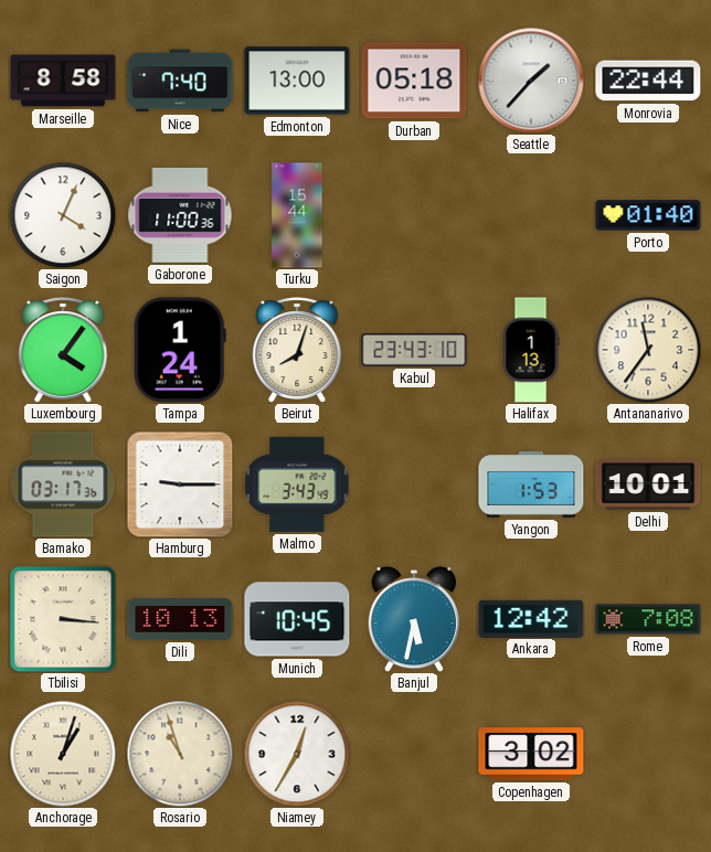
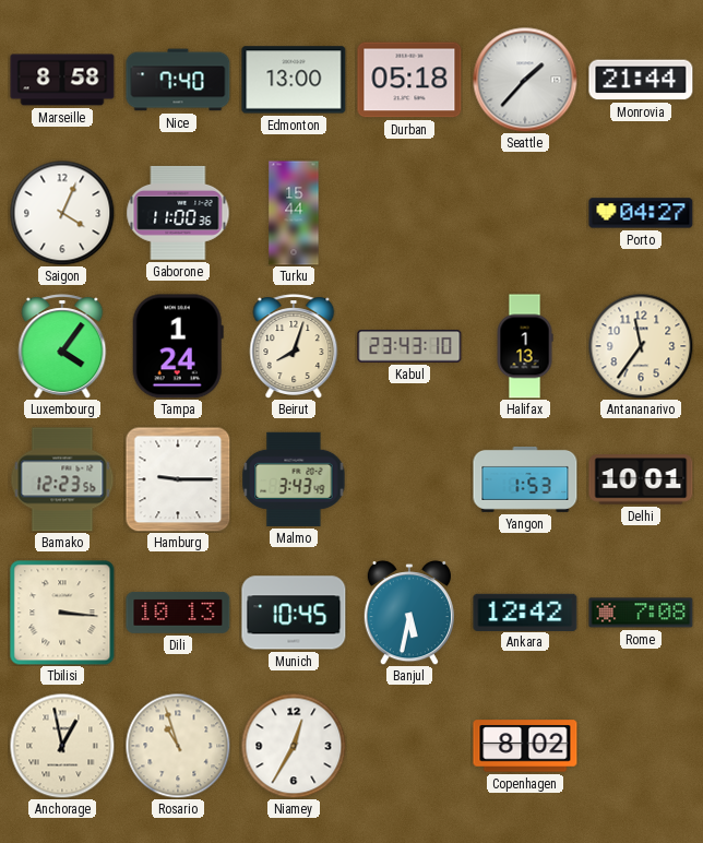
Monrovia: 22:44 -> 21:44 (641, 80)
Porto: 01:40 -> 04:27 (641, 213)
Bamako: 03:17 -> 12:23 (62, 479)
Anchorage: 1:03 -> 12:58 (62, 746)
Copenhagen: 3:02 -> 8:02 (525, 746)
